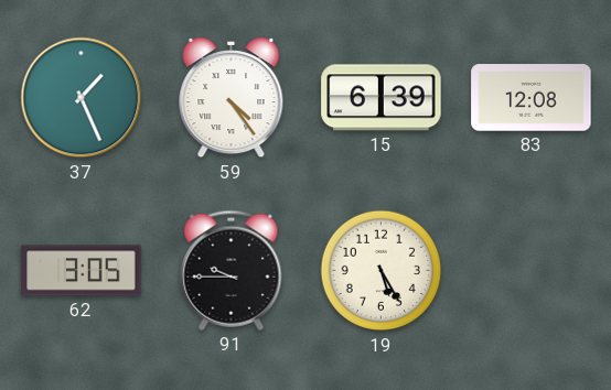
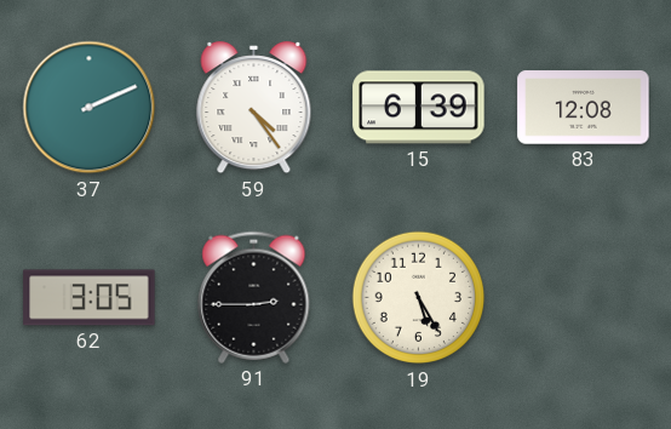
37: 1:26 -> 2:11 (90, 108)
91: 9:45 -> 2:45 (254, 297)
